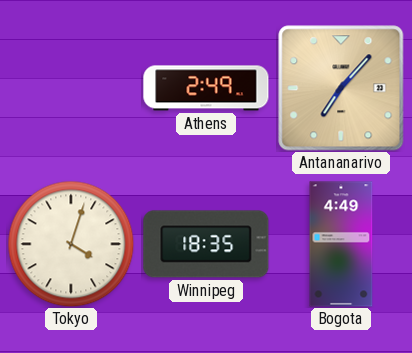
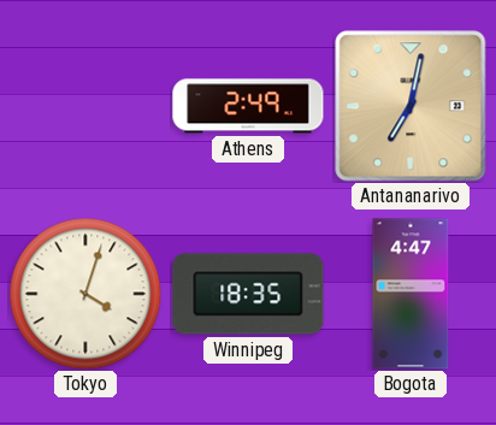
Antananarivo: 7:07 -> 7:02 (411, 106)
Bogota: 4:49 -> 4:47 (411, 294)
